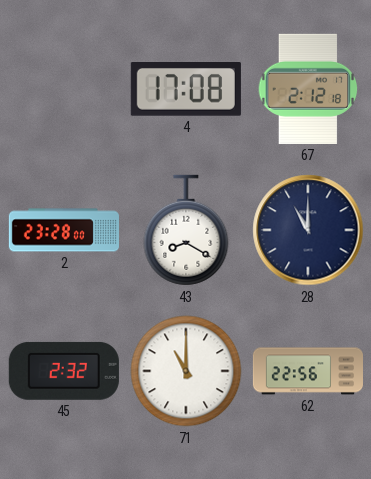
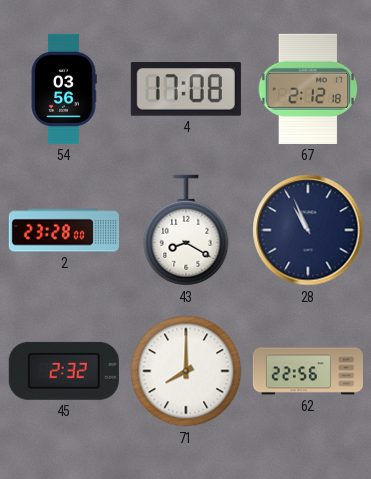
54: none -> 03:56 (64, 89)
28: 11:00 -> 10:56 (308, 230)
71: 11:00 -> 8:00 (186, 371)
